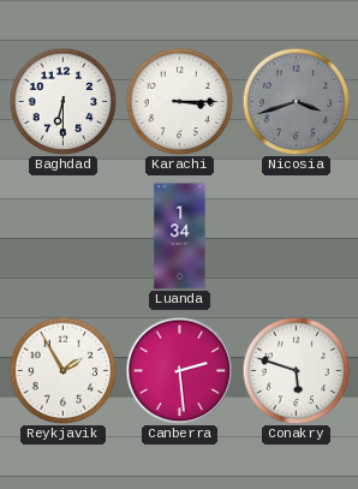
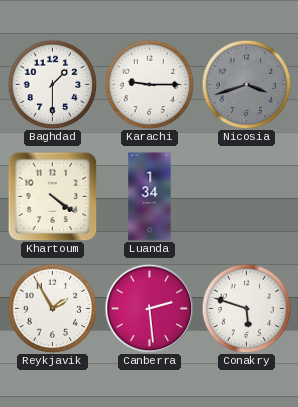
Baghdad: 6:30 -> 1:30 (52, 84)
Karachi: 3:15 -> 9:15 (149, 84)
Khartoum: none -> 4:21 (52, 196)
